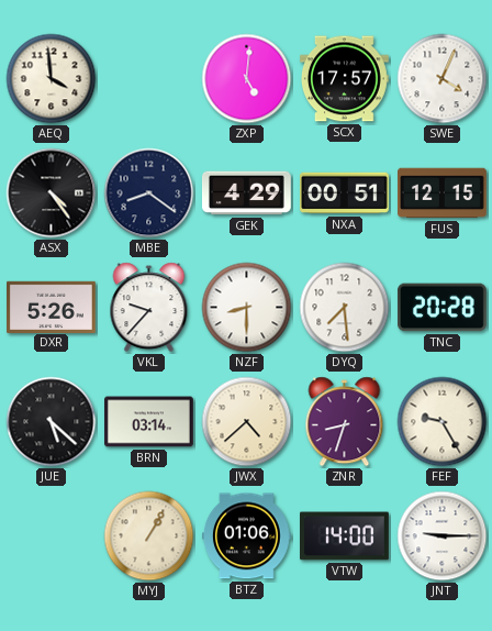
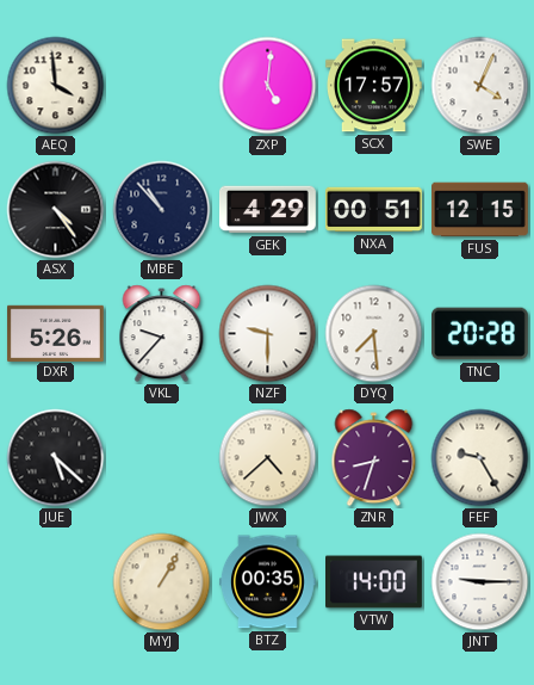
MBE: 8:21 -> 10:53 (162, 210)
NZF: 8:30 -> 9:30 (268, 334)
BRN: 03:14 -> none (149, 422)
BTZ: 01:06 -> 00:35 (268, 582)
